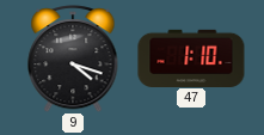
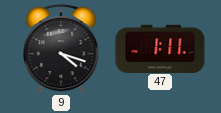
47: 1:10 -> 1:11 (160, 48)
